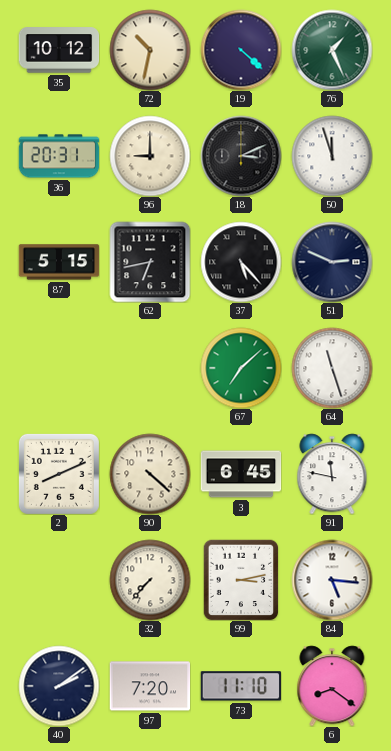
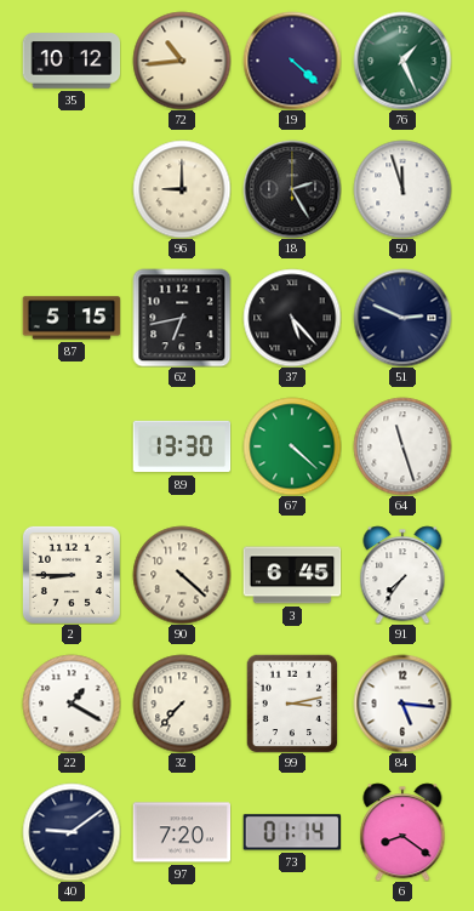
72: 10:32 -> 10:44 (182, 61)
36: 20:31 -> none (59, 156)
18: 3:11 -> 2:25 (292, 189)
89: none -> 13:30 (182, 446)
67: 7:08 -> 4:22 (292, 446)
2: 8:11 -> 8:45 (72, 575)
91: 11:47 -> 7:36 (402, 575)
22: none -> 1:20 (72, 704)
40: 2:09 -> 9:09 (72, 832)
73: 11:10 -> 01:14 (291, 832)
